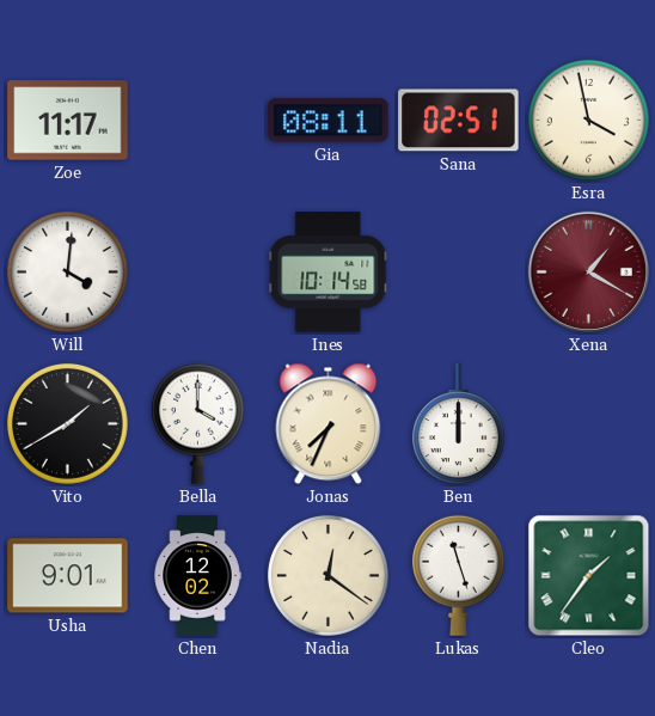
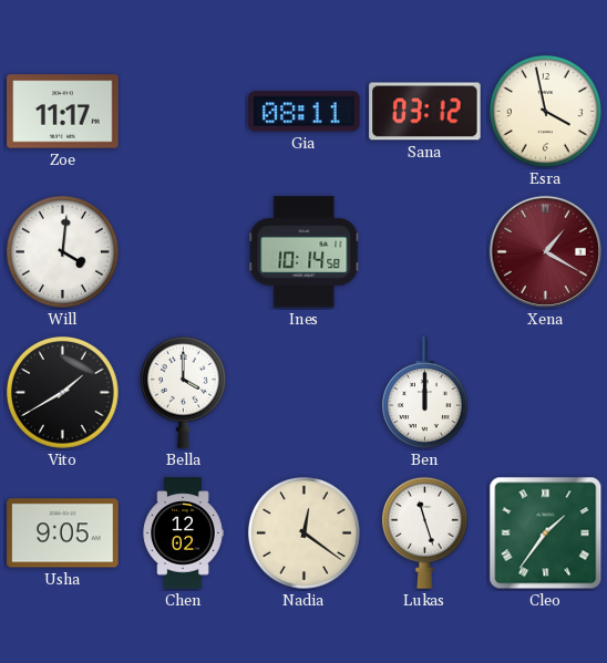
Sana: 02:51 -> 03:12 (425, 112)
Jonas: 7:34 -> none (329, 424)
Usha: 9:01 -> 9:05 (63, 533)
